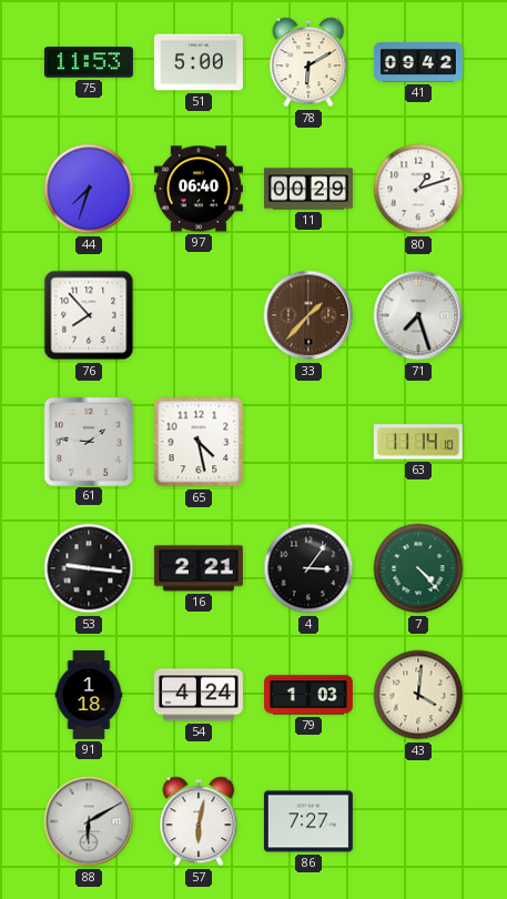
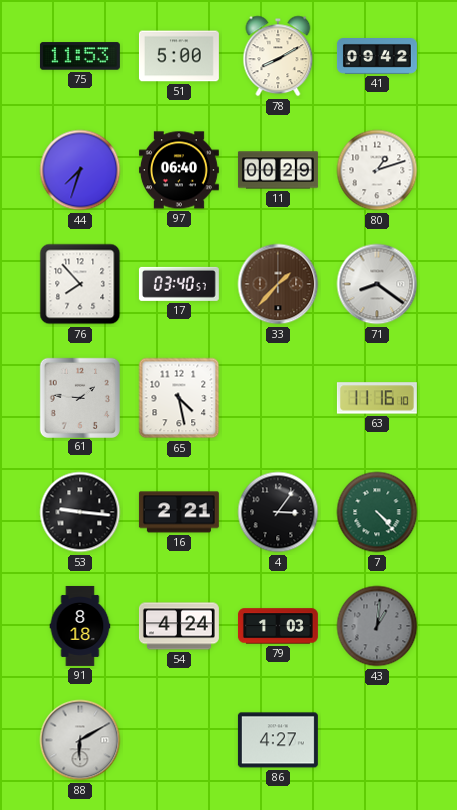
78: 6:10 -> 8:10 (278, 56)
17: none -> 03:40 (179, 284)
71: 7:27 -> 8:21 (377, 284)
63: 11:14 -> 11:16 (377, 398)
91: 1:18 -> 8:18 (80, 626)
43: 4:01 -> 1:01 (377, 626)
43 dial: cream -> grey (377, 626)
57: 6:02 -> none (199, 821)
86: 7:27 -> 4:27 (278, 740)
